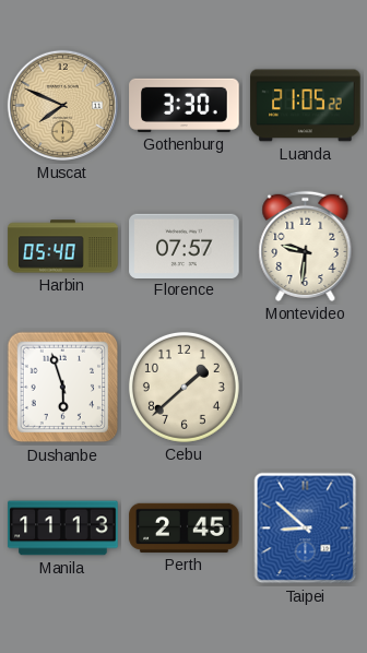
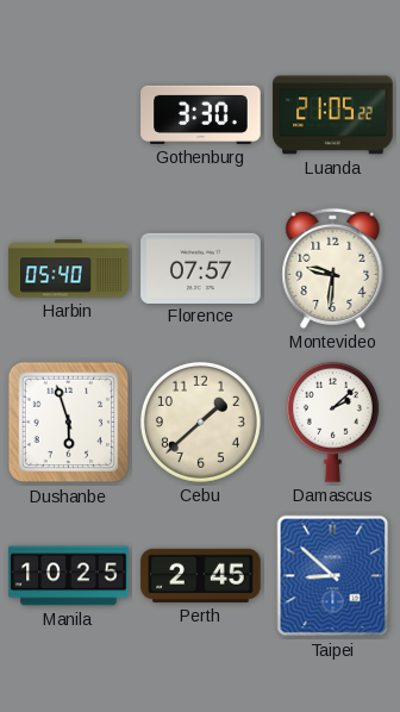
Muscat: 7:49 -> none (62, 105)
Damascus: none -> 2:08 (332, 421)
Manila: 11:13 -> 10:25 (69, 576)
